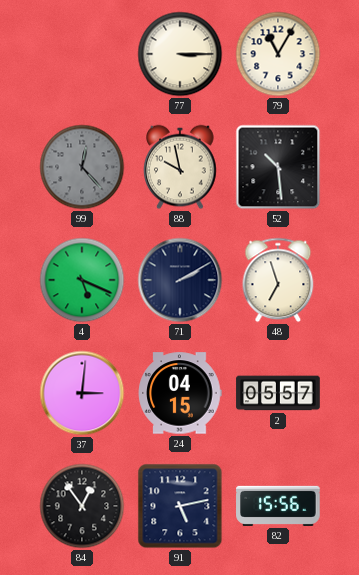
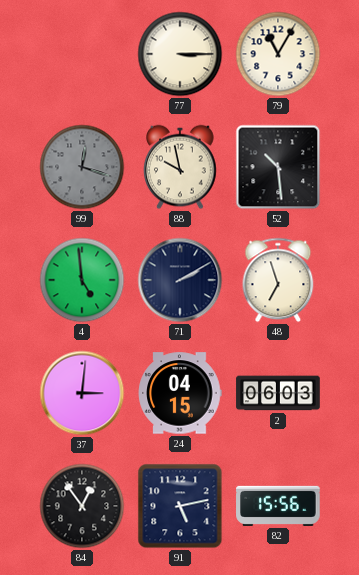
99: 12:23 -> 12:18 (82, 167)
4: 5:19 -> 4:59 (82, 280)
2: 05:57 -> 06:03 (278, 393)
